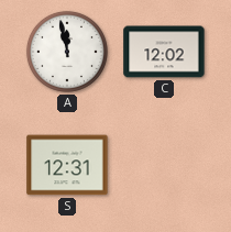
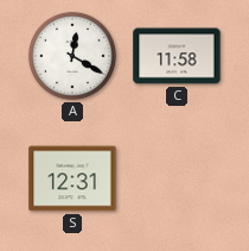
A: 11:58 -> 12:20 (72, 56)
C: 12:02 -> 11:58 (177, 56)
